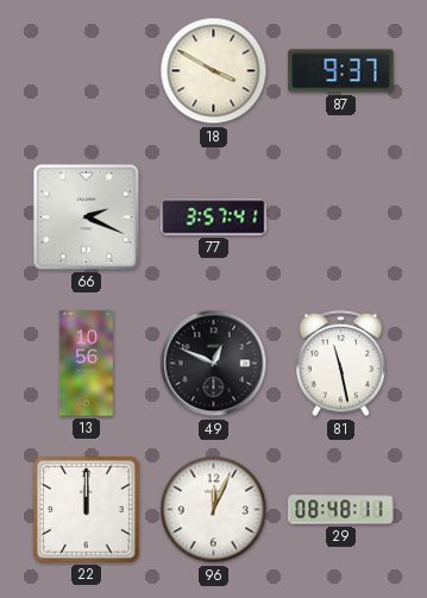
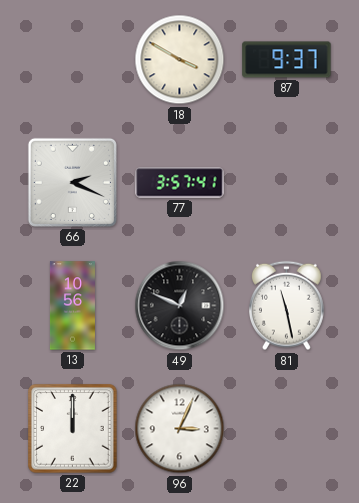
96: 12:04 -> 3:04 (180, 429)
29: 08:48 -> none (341, 510)
